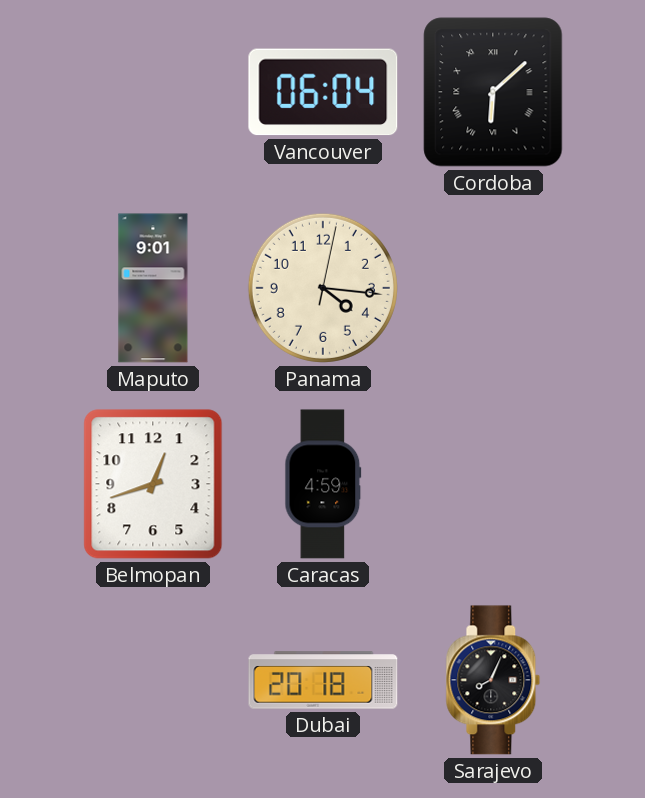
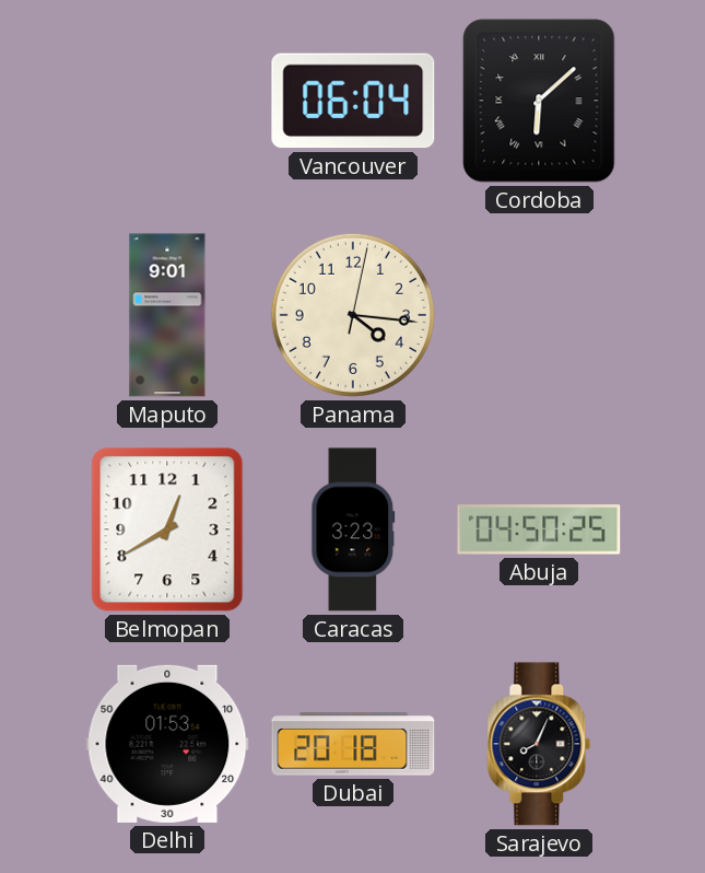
Belmopan: 12:42 -> 12:40 (167, 529)
Caracas: 4:59 -> 3:23 (353, 529)
Abuja: none -> 04:50 (539, 529)
Delhi: none -> 01:53 (167, 744)
